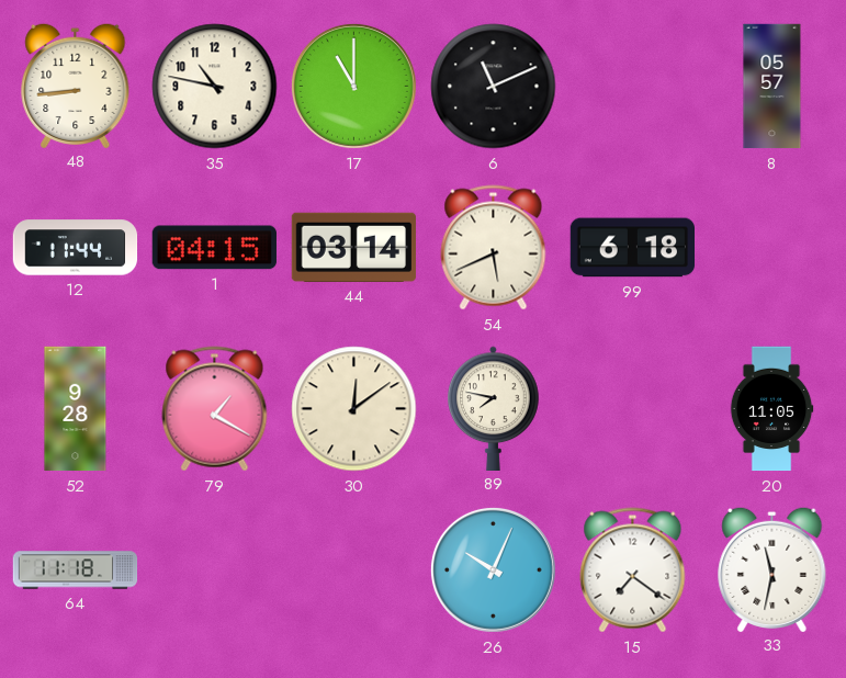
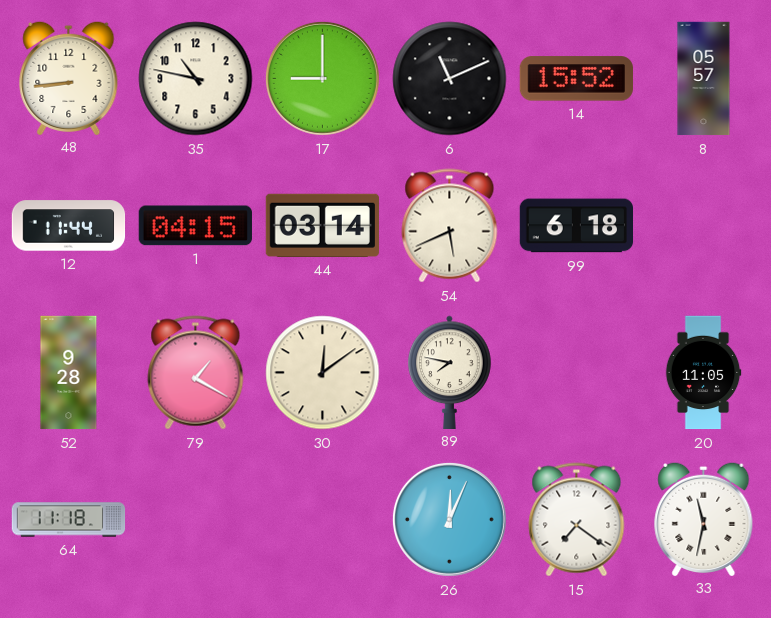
17: 11:00 -> 9:00 (322, 78)
14: none -> 15:52 (576, 79)
26: 10:04 -> 12:04 (449, 519)
